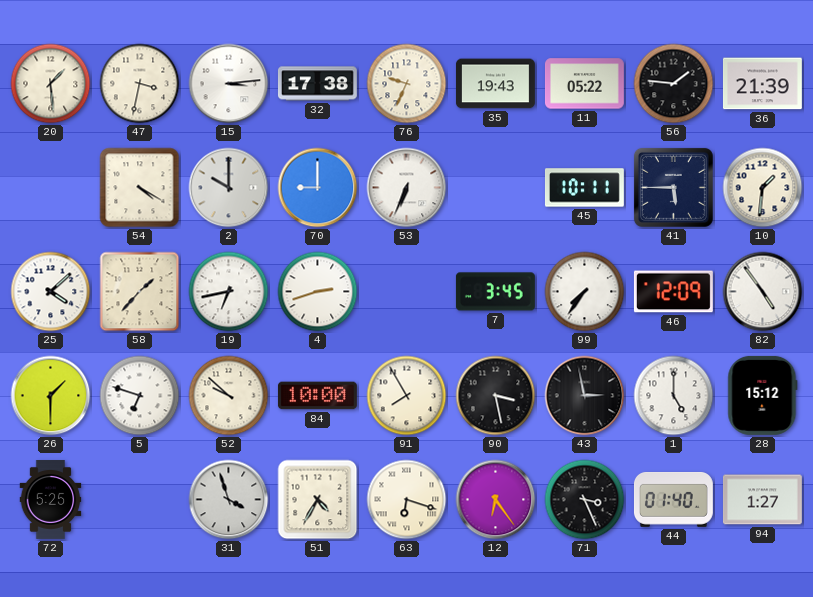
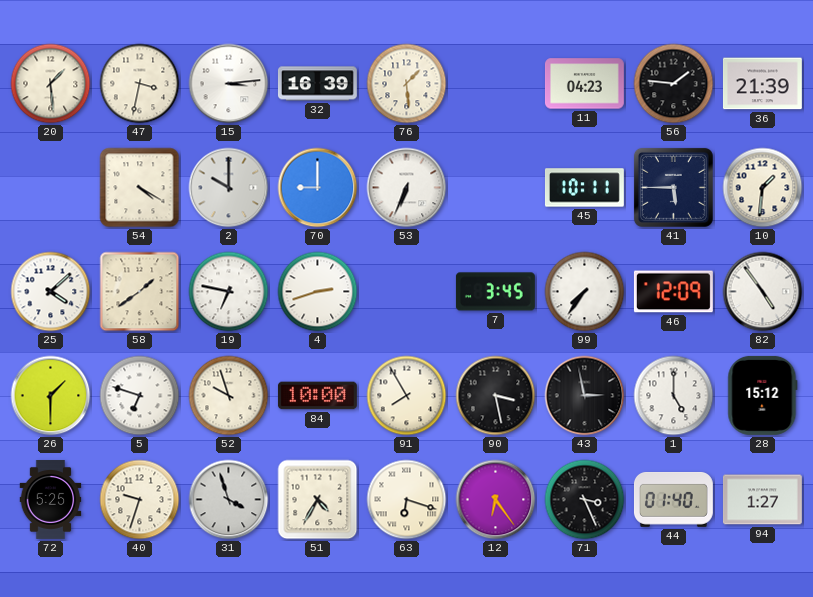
32: 17:38 -> 16:39 (317, 84)
76: 9:34 -> 1:29 (407, 84)
35: 19:43 -> none (495, 84)
11: 05:22 -> 04:23 (584, 84)
58: 1:37 -> 1:39 (140, 292)
19: 6:43 -> 6:47 (229, 292)
52: 9:52 -> 9:57 (229, 396)
40: none -> 9:33 (140, 500)
